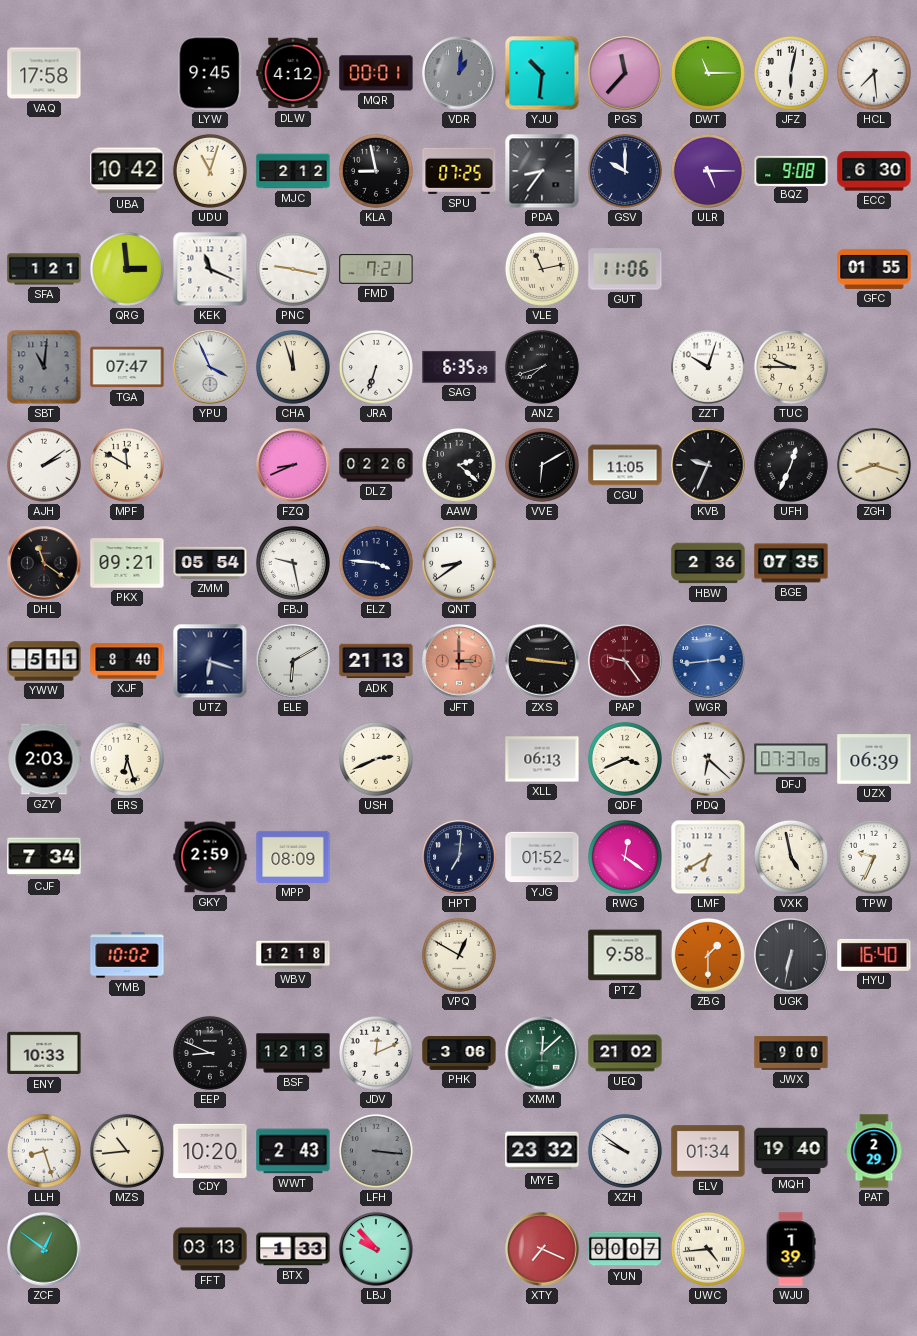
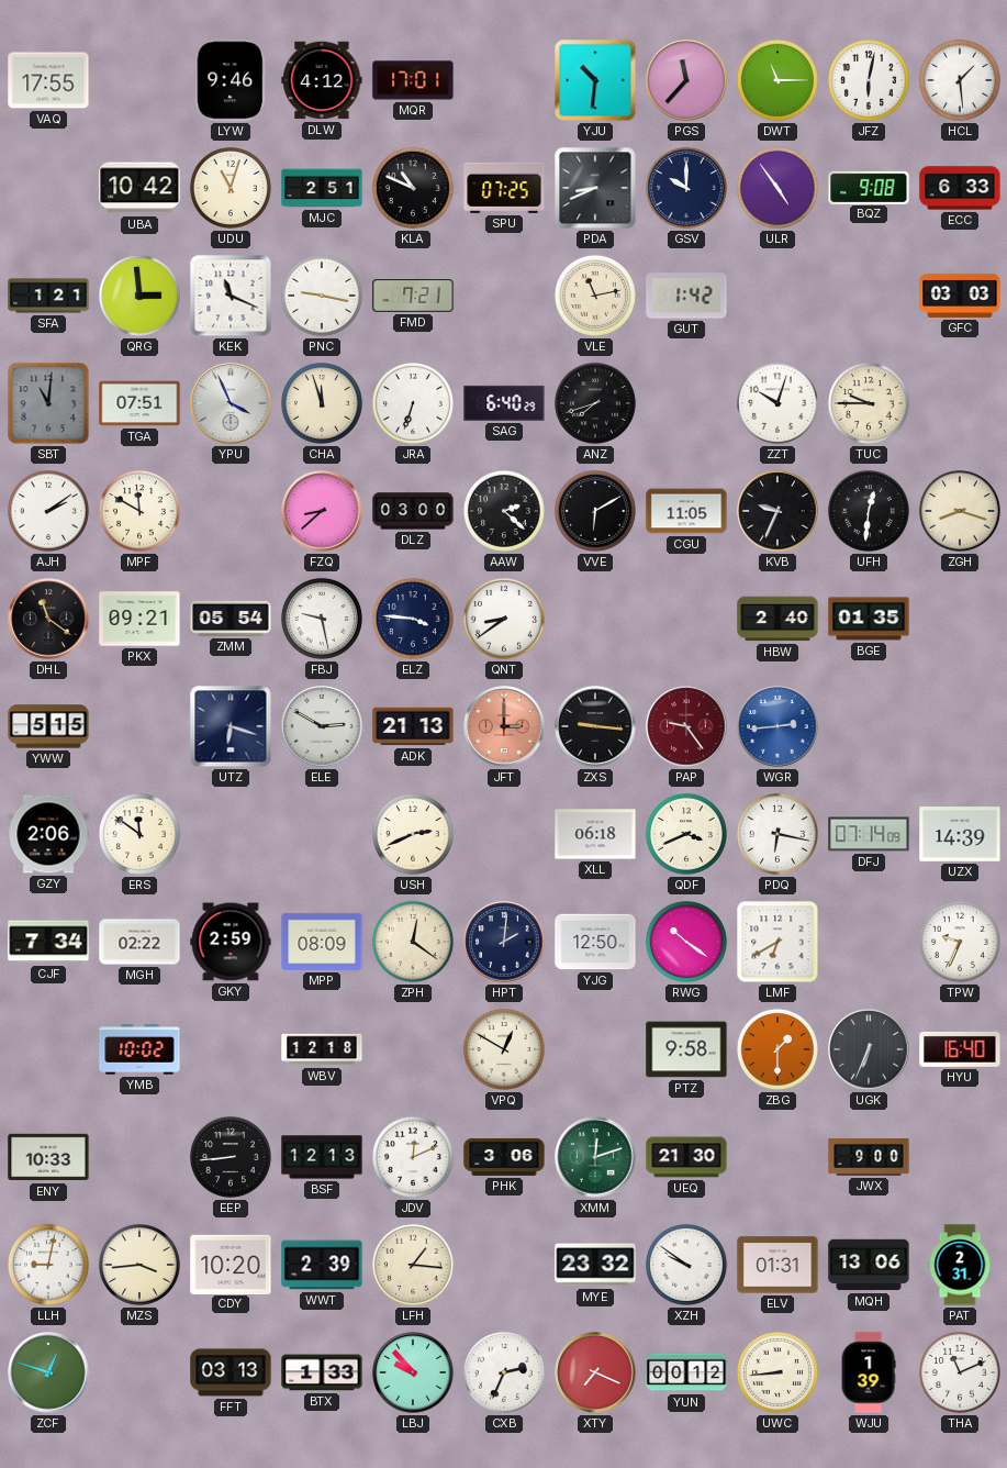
VAQ: 17:58 -> 17:55 (48, 80)
LYW: 9:45 -> 9:46 (231, 80)
MQR: 00:01 -> 17:01 (413, 80)
VDR: 1:01 -> none (459, 73)
HCL: 7:29 -> 1:29 (960, 80)
MJC: 2:12 -> 2:51 (322, 188)
KLA: 8:58 -> 10:49 (413, 188)
PDA: 8:36 -> 8:41 (595, 188)
ULR: 5:15 -> 4:54 (777, 188)
ECC: 6:30 -> 6:33 (960, 188)
GUT: 11:06 -> 1:42 (686, 296)
GFC: 01:55 -> 03:03 (960, 296)
TGA: 07:47 -> 07:51 (139, 403)
SAG: 6:35 -> 6:40 (504, 403)
FZQ: 8:41 -> 8:38 (322, 511)
DLZ: 02:26 -> 03:00 (413, 511)
UFH: 12:34 -> 12:31 (869, 511)
HBW: 2:36 -> 2:40 (777, 619)
BGE: 07:35 -> 01:35 (869, 619)
YWW: 5:11 -> 5:15 (48, 726)
XJF: 8:40 -> none (127, 661)
ELE: 6:10 -> 2:50 (322, 726)
GZY: 2:03 -> 2:06 (48, 834)
ERS: 6:27 -> 11:51 (139, 834)
XLL: 06:13 -> 06:18 (595, 834)
PDQ: 6:22 -> 6:17 (777, 834)
DFJ: 07:37 -> 07:14 (869, 834)
UZX: 06:39 -> 14:39 (960, 834)
MGH: none -> 02:22 (139, 942)
ZPH: none -> 12:21 (413, 942)
HPT: 7:01 -> 2:01 (504, 942)
YJG: 01:52 -> 12:50 (595, 942)
RWG: 12:21 -> 10:21 (686, 942)
VXK: 4:58 -> none (791, 857)
UGK: 6:32 -> 6:34 (869, 1049)
EEP: 8:49 -> 8:44 (231, 1157)
XMM: 12:08 -> 12:12 (595, 1157)
UEQ: 21:02 -> 21:30 (686, 1157)
LLH: 8:27 -> 9:02 (48, 1265)
MZS: 10:44 -> 3:44 (139, 1265)
WWT: 2:43 -> 2:39 (322, 1265)
LFH: 3:16 -> 1:16 (413, 1265)
LFH dial: grey -> cream (413, 1265)
ELV: 01:34 -> 01:31 (777, 1265)
MQH: 19:40 -> 13:06 (869, 1265)
PAT: 2:29 -> 2:31 (960, 1265)
ZCF: 12:51 -> 12:48 (48, 1372)
CXB: none -> 2:34 (504, 1372)
YUN: 00:07 -> 00:12 (686, 1372)
UWC: 4:44 -> 8:44 (777, 1372)
THA: none -> 11:11 (960, 1372)
